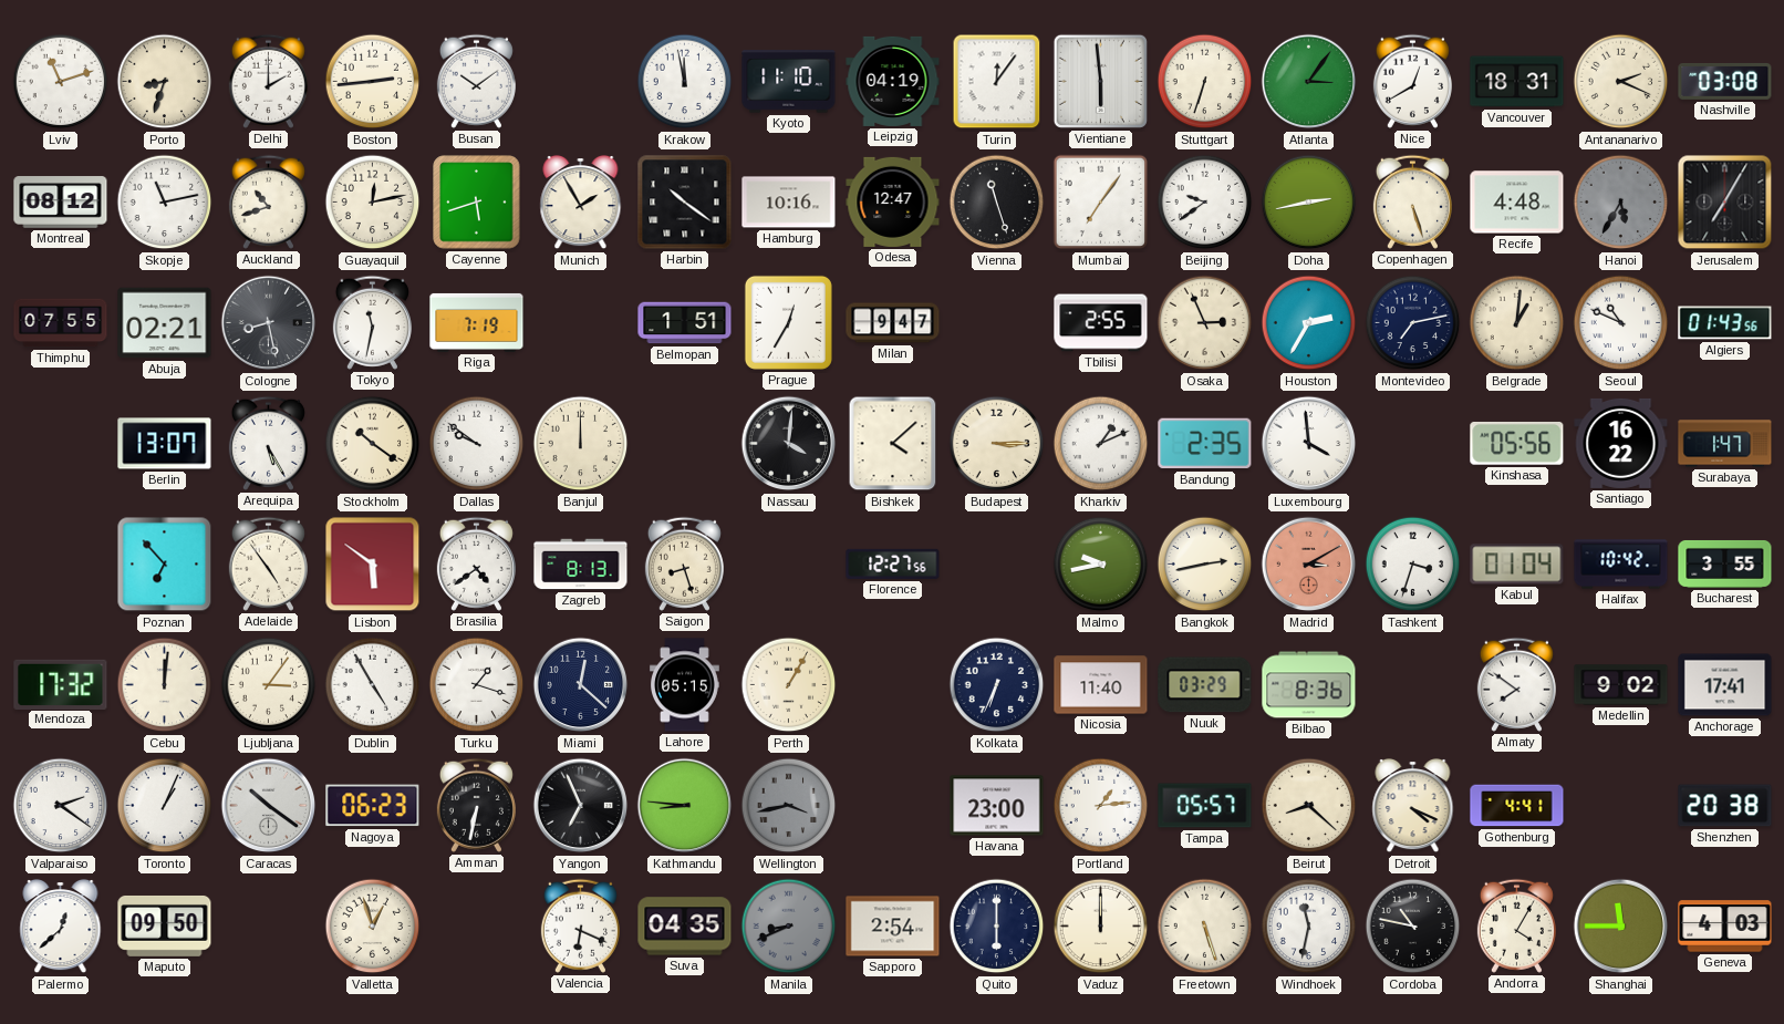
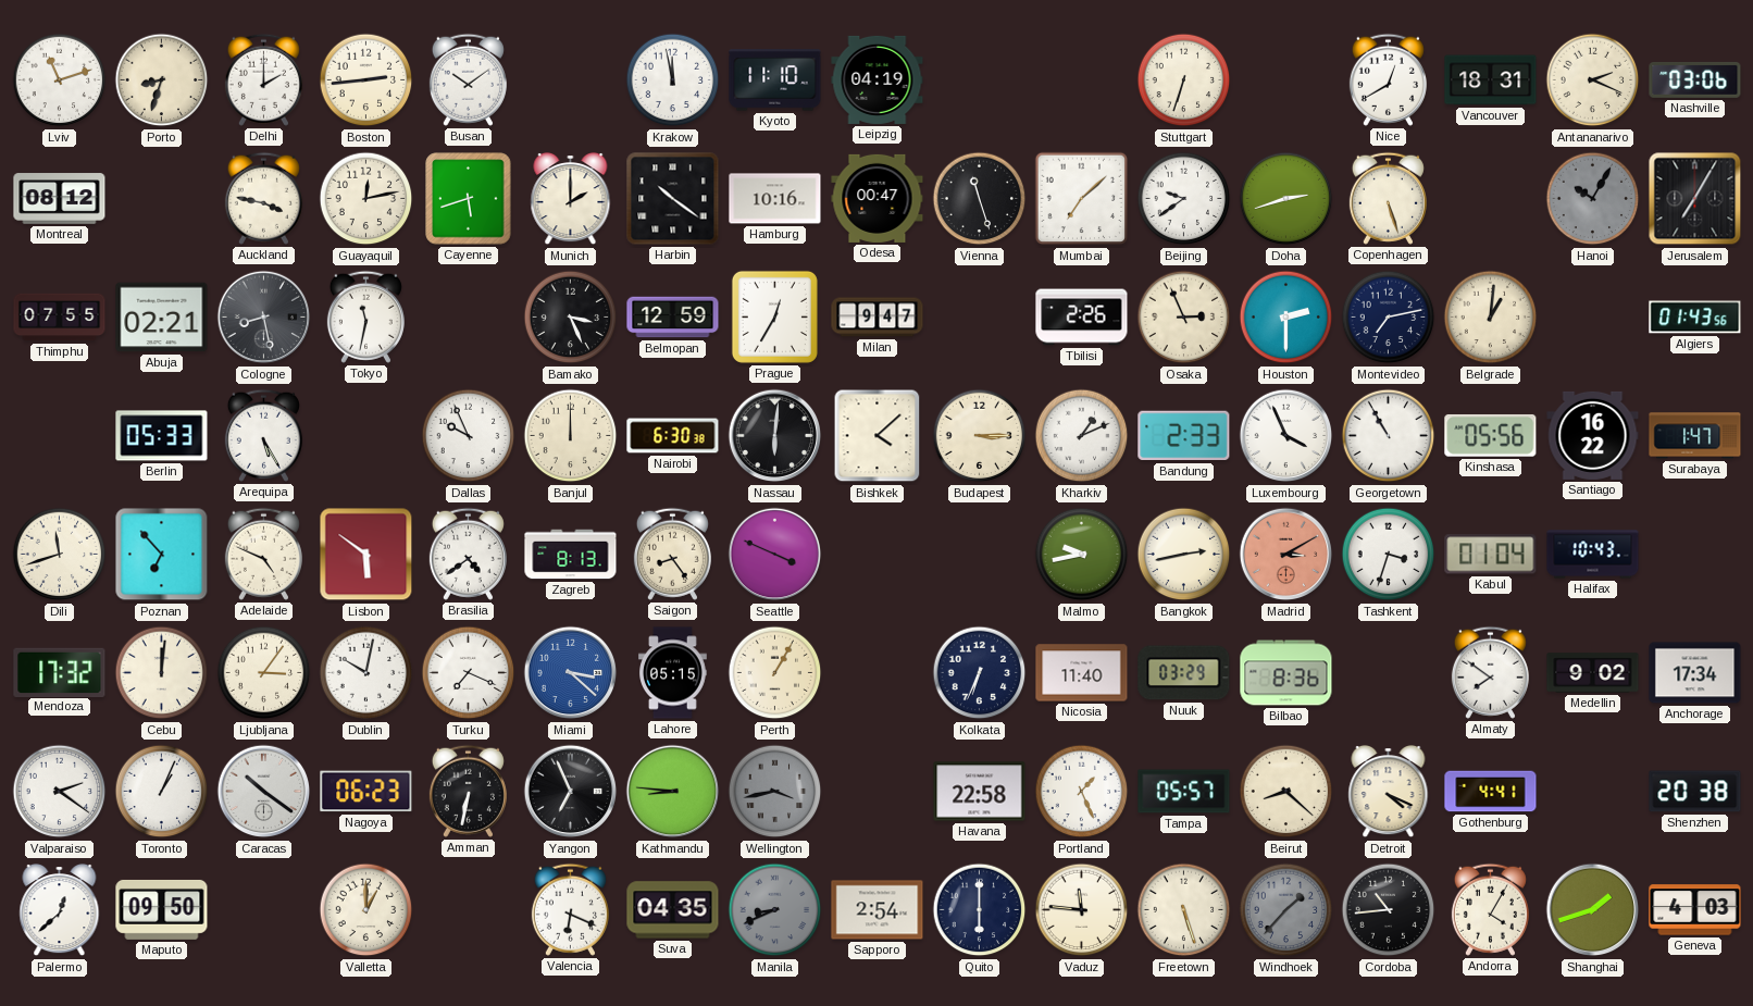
Turin: 12:06 -> none (997, 82)
Vientiane: 5:59 -> none (1100, 81)
Atlanta: 3:06 -> none (1309, 82)
Nashville: 03:08 -> 03:06 (1695, 79)
Skopje: 11:13 -> none (165, 203)
Auckland: 10:42 -> 3:47 (263, 198)
Munich: 1:55 -> 2:00 (571, 200)
Odesa: 12:47 -> 00:47 (878, 198)
Mumbai: 7:06 -> 7:08 (1082, 199)
Doha: 2:43 -> 2:42 (1286, 199)
Recife: 4:48 -> none (1517, 203)
Hanoi: 5:35 -> 10:05 (1593, 199)
Riga: 7:19 -> none (477, 322)
Bamako: none -> 3:26 (571, 318)
Belmopan: 1:51 -> 12:59 (673, 318)
Tbilisi: 2:55 -> 2:26 (1082, 318)
Houston: 2:35 -> 2:30 (1286, 318)
Seoul: 10:49 -> none (1621, 323)
Berlin: 13:07 -> 05:33 (162, 436)
Stockholm: 10:21 -> none (373, 444)
Dallas: 9:51 -> 9:56 (469, 436)
Nairobi: none -> 6:30 (673, 436)
Nassau: 4:01 -> 6:01 (775, 436)
Bandung: 2:35 -> 2:33 (1184, 436)
Luxembourg: 3:59 -> 3:56 (1286, 436)
Georgetown: none -> 10:55 (1389, 436)
Dili: none -> 11:42 (60, 555)
Adelaide: 4:54 -> 4:49 (263, 554)
Saigon: 8:27 -> 8:24 (672, 554)
Seattle: none -> 3:49 (775, 555)
Florence: 12:27 -> none (893, 563)
Halifax: 10:42 -> 10:43 (1593, 555)
Bucharest: 3:55 -> none (1725, 563)
Dublin: 4:55 -> 10:02 (366, 673)
Turku: 1:18 -> 7:19 (469, 673)
Miami: 12:22 -> 3:22 (571, 673)
Miami dial: navy -> blue (571, 673)
Anchorage: 17:41 -> 17:34 (1695, 673)
Havana: 23:00 -> 22:58 (980, 792)
Portland: 1:14 -> 1:26 (1082, 792)
Valletta: 12:57 -> 1:00 (366, 910)
Vaduz: 12:00 -> 11:46 (1082, 910)
Windhoek: 11:32 -> 1:37 (1286, 910)
Windhoek dial: white -> grey (1286, 910)
Cordoba: 10:47 -> 10:44 (1389, 910)
Shanghai: 11:45 -> 1:42 (1593, 910)
